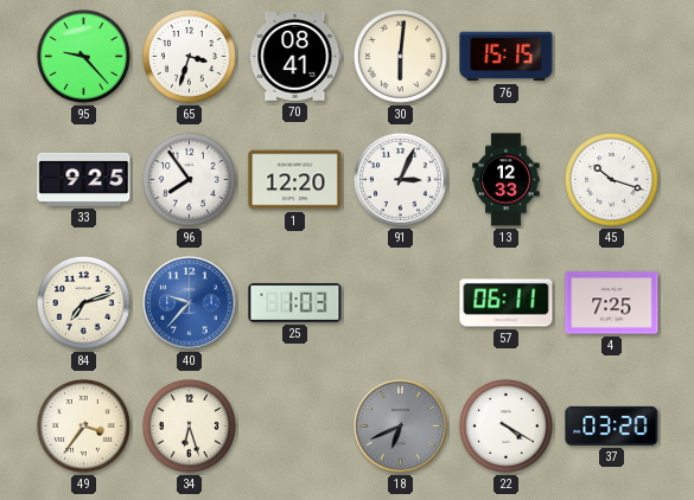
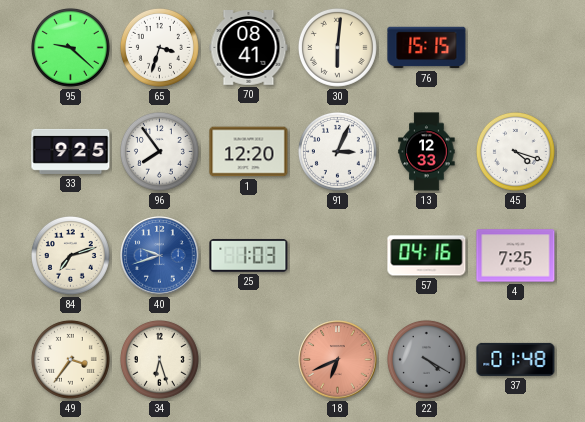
95: 9:23 -> 9:22 (70, 47)
45: 10:18 -> 4:18 (515, 151)
40: 9:37 -> 9:42 (160, 256)
57: 06:11 -> 04:16 (427, 256)
18 dial: grey -> salmon (338, 360)
22 dial: white -> grey (426, 359)
37: 03:20 -> 01:48 (516, 359)
